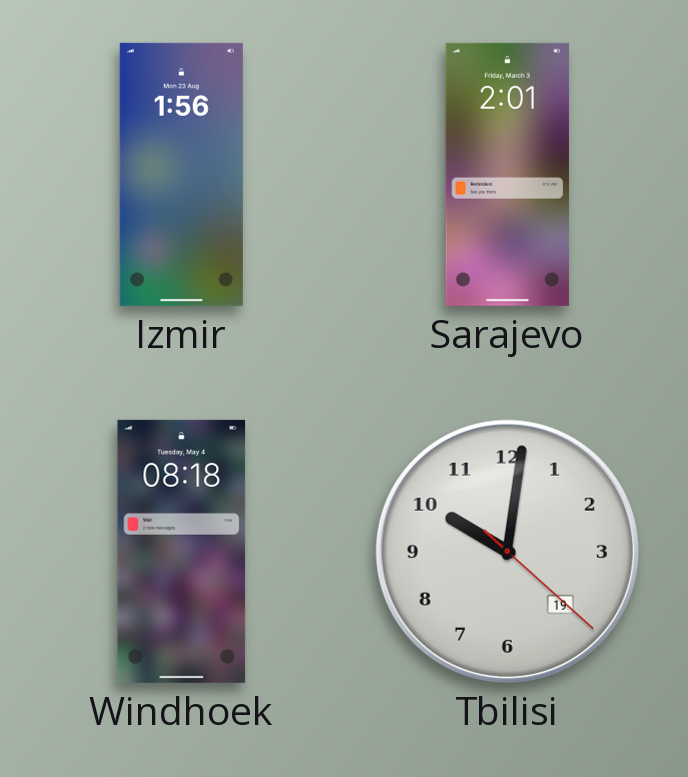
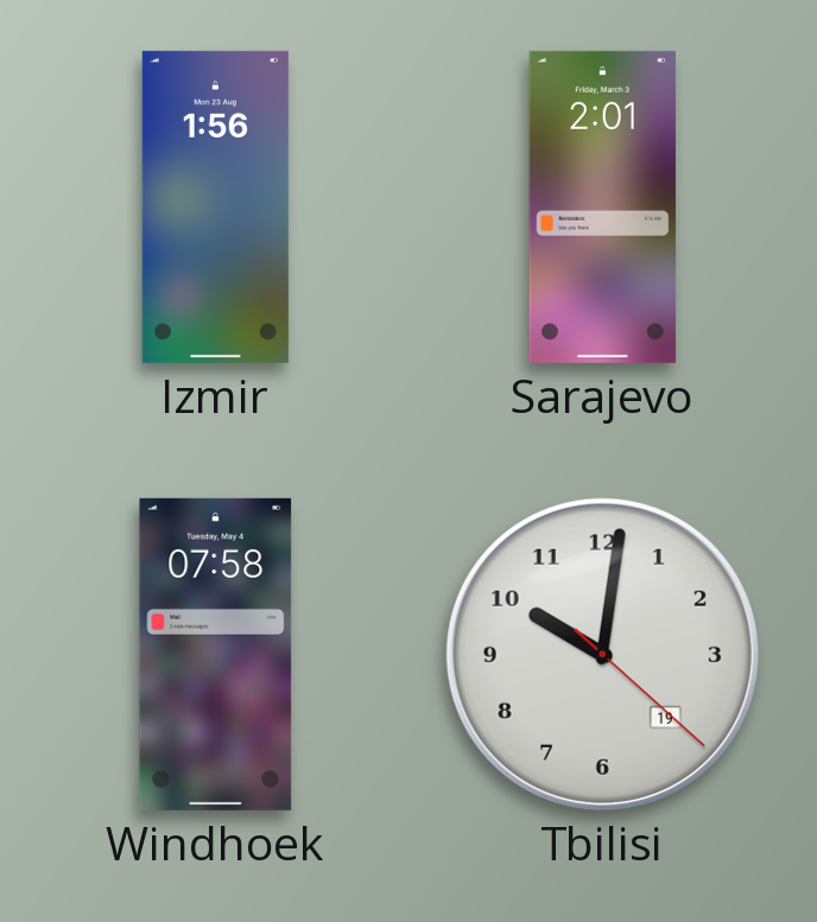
Windhoek: 08:18 -> 07:58 (216, 654)
